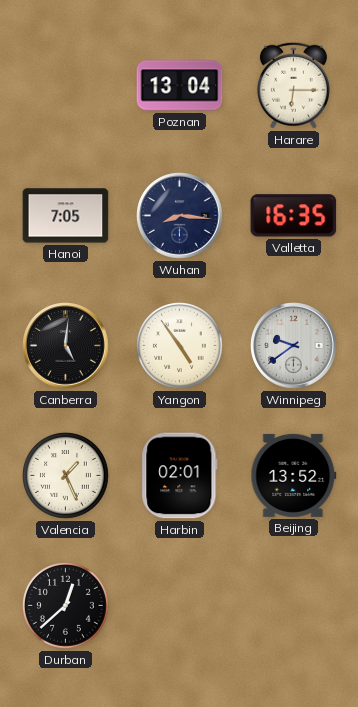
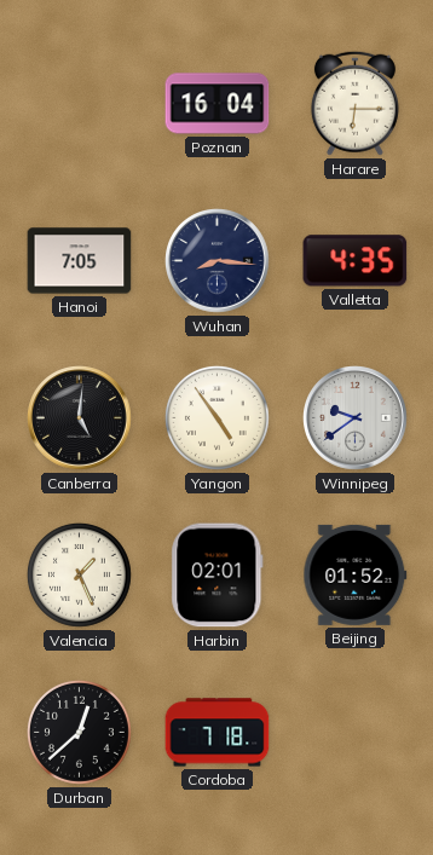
Poznan: 13:04 -> 16:04 (218, 104)
Valletta: 16:35 -> 4:35 (356, 261)
Beijing: 13:52 -> 01:52 (356, 574)
Cordoba: none -> 7:18 (218, 733)
